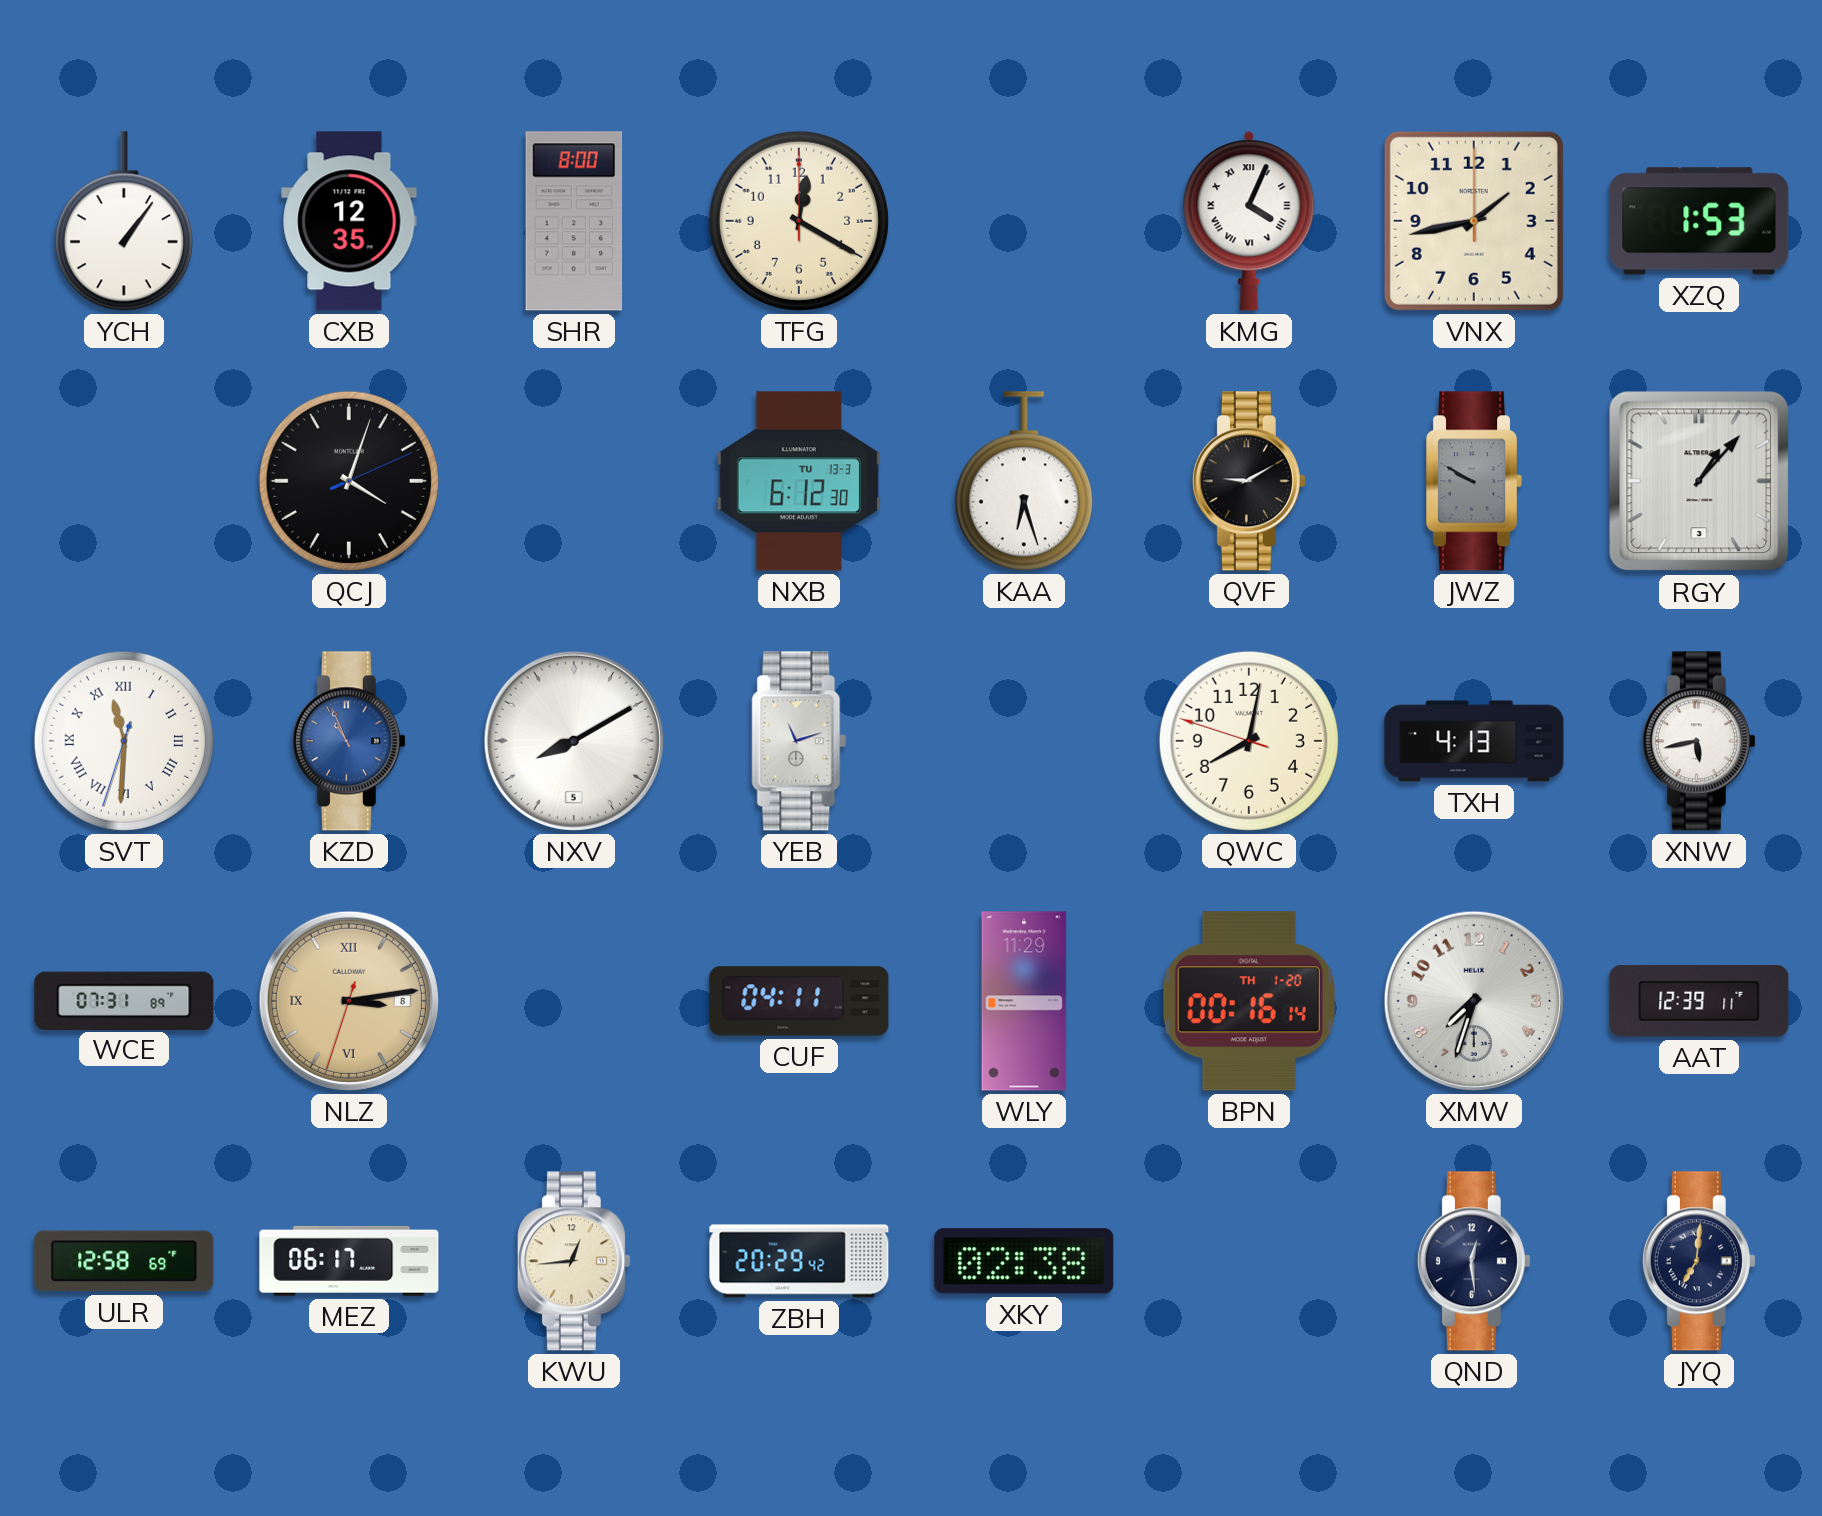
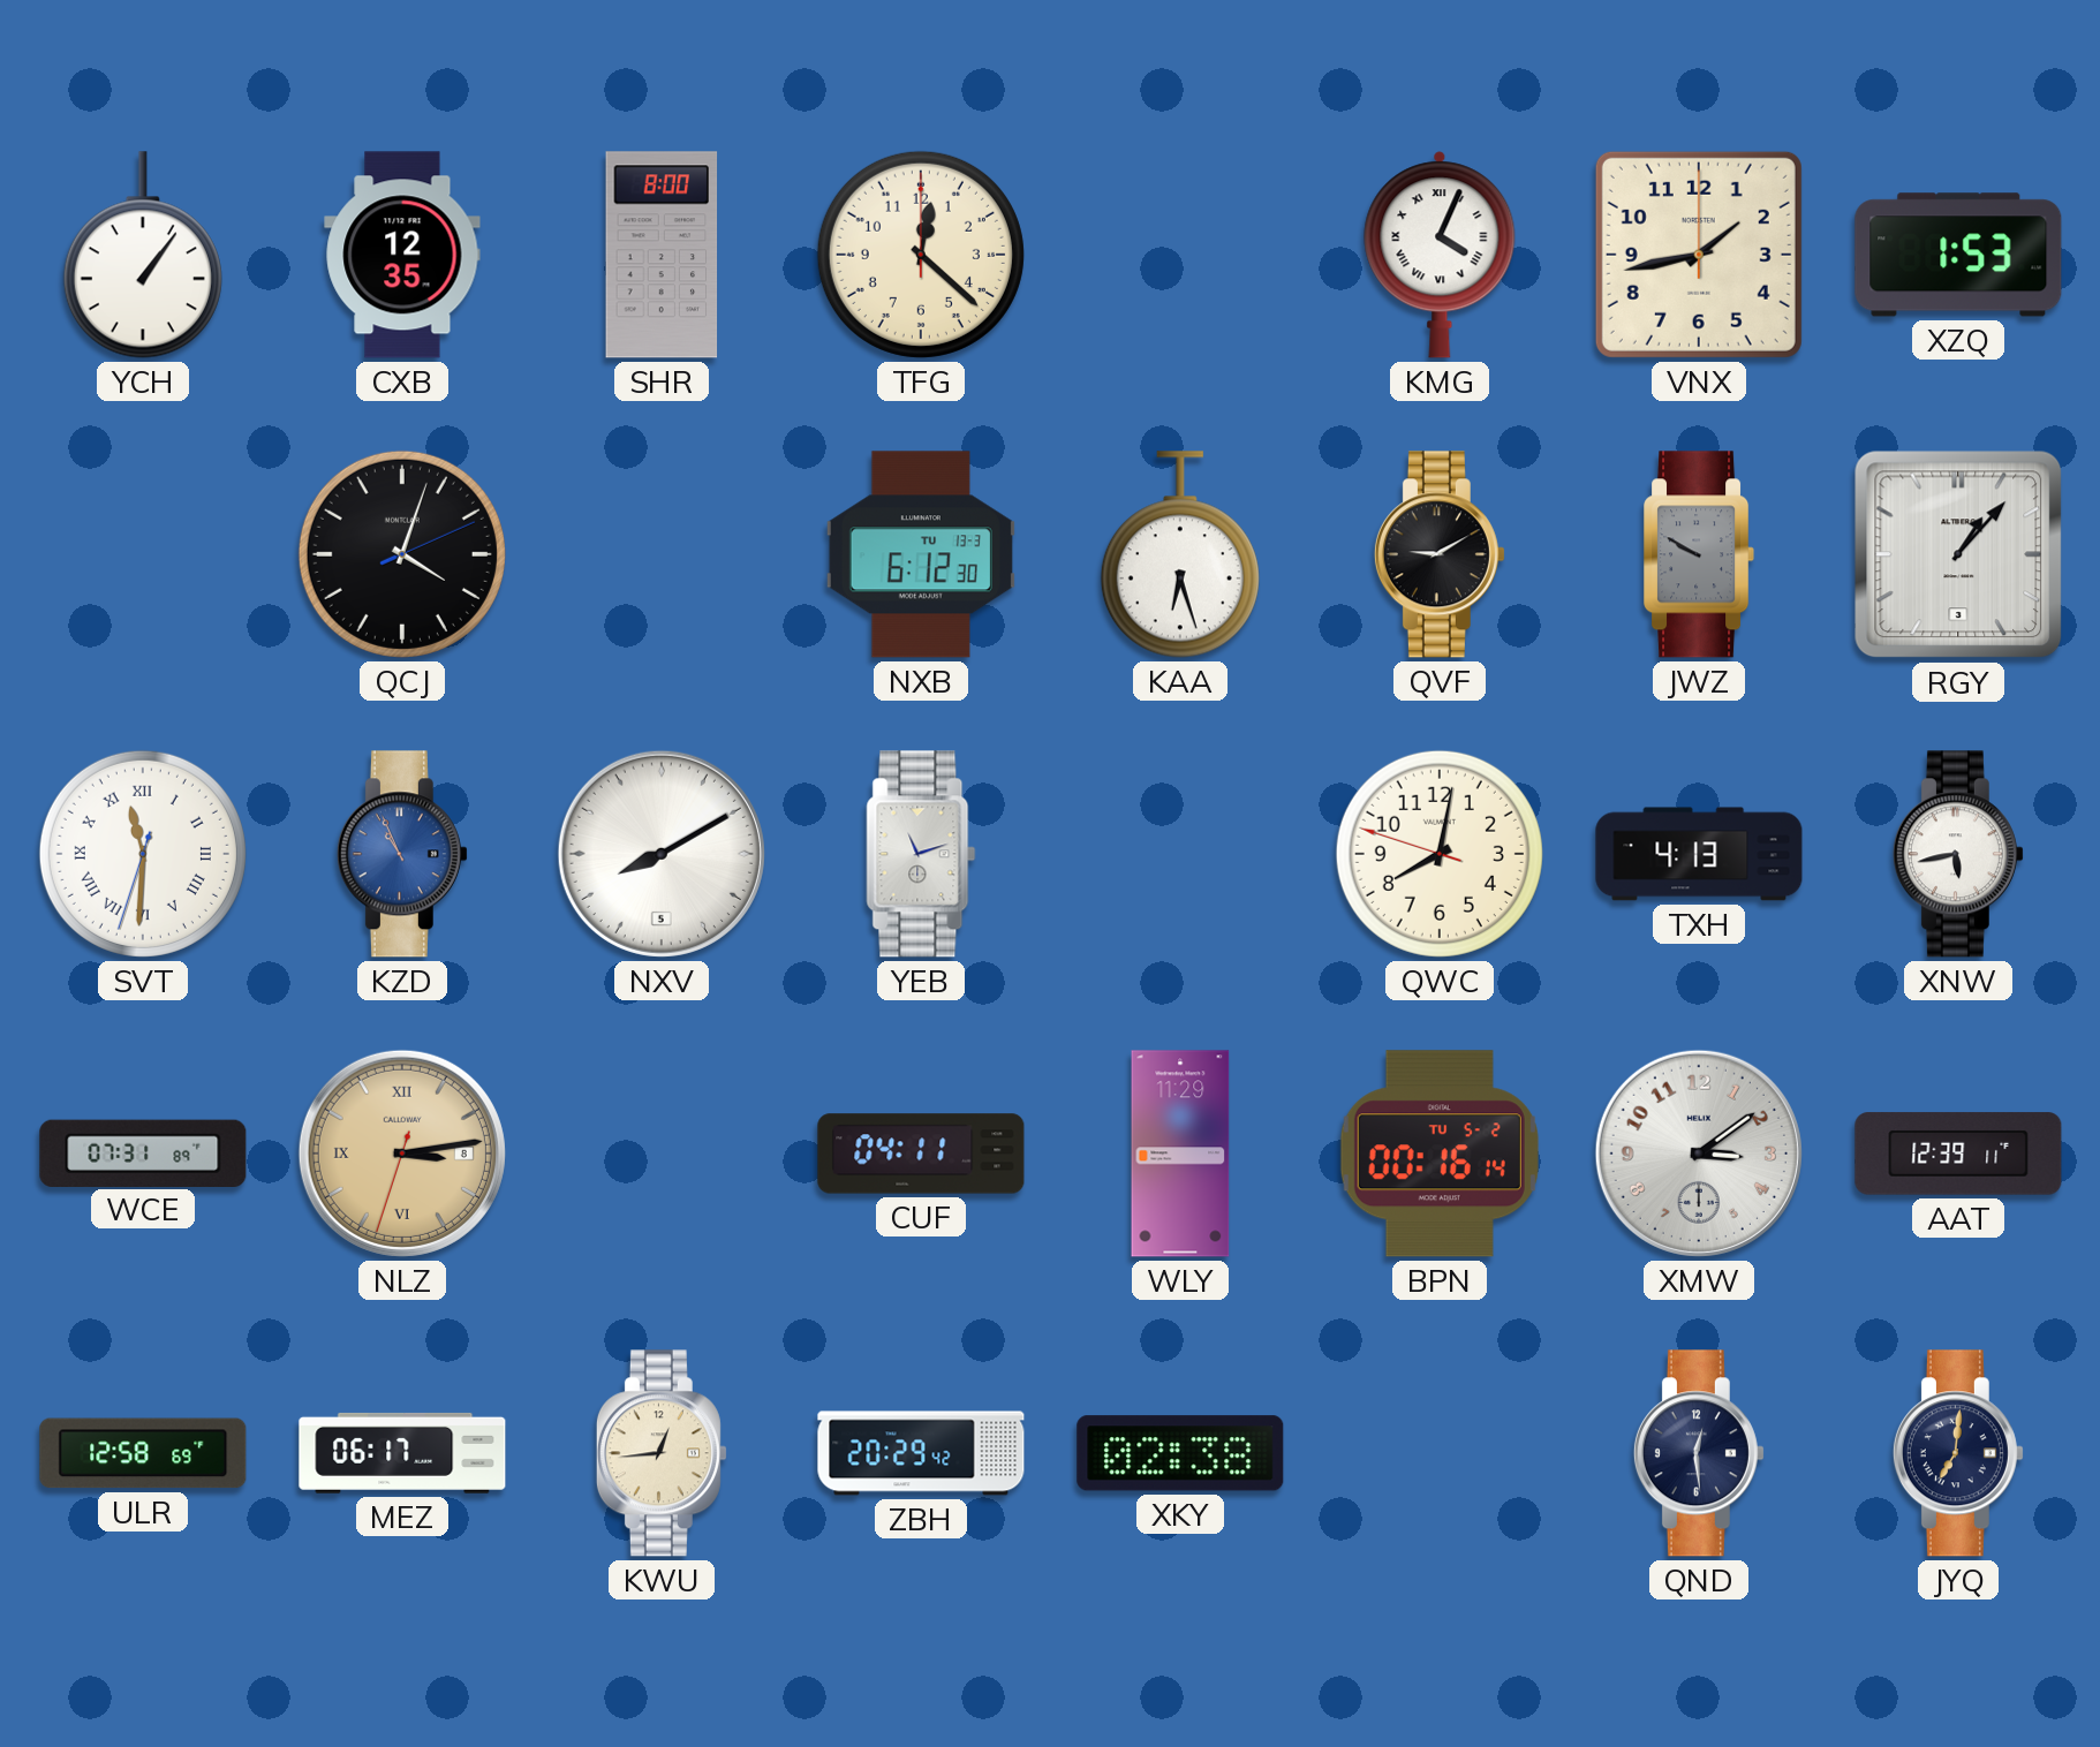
TFG: 12:20 -> 12:22 (921, 255)
BPN date: TH 1-20 -> TU 5-2 (1440, 1154)
XMW: 7:33 -> 3:09 (1699, 1154)
